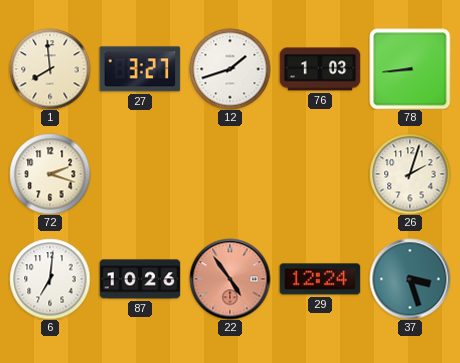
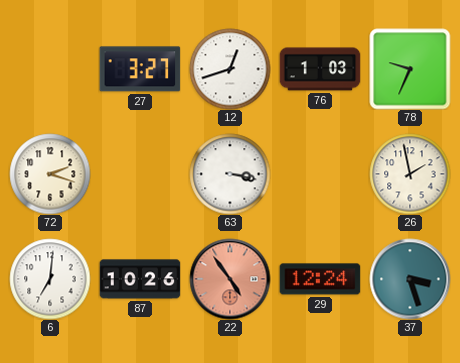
1: 7:59 -> none (50, 69)
12: 1:42 -> 12:42 (230, 69)
78: 8:44 -> 9:34 (410, 69)
63: none -> 3:17 (230, 174)
26: 2:03 -> 1:58 (410, 174)
